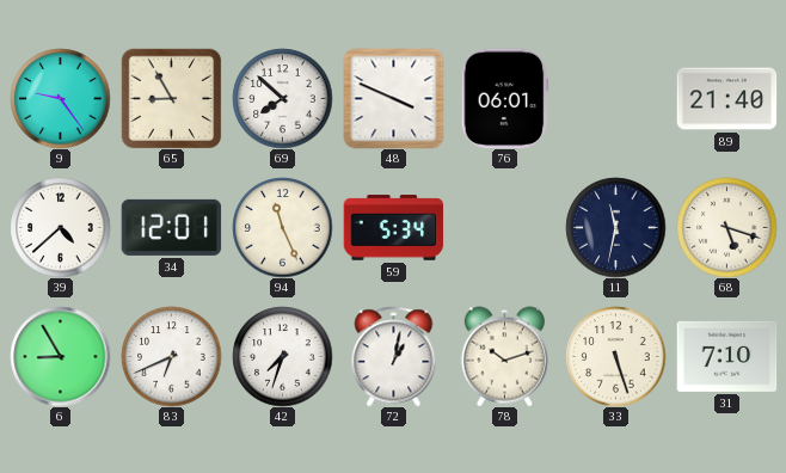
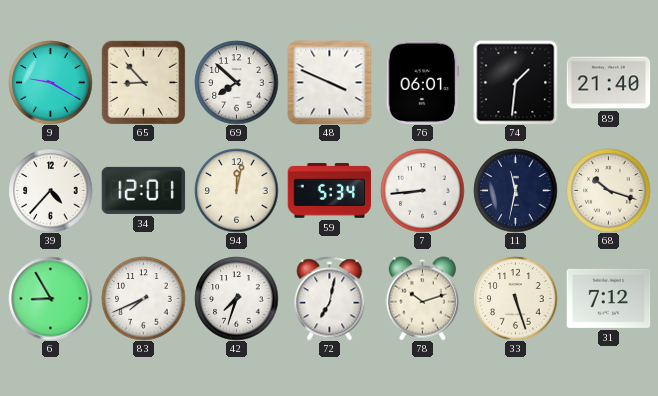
9: 9:24 -> 9:20 (50, 82)
65: 8:55 -> 8:53 (143, 82)
74: none -> 1:31 (515, 82)
39: 4:38 -> 4:37 (50, 190)
94: 11:26 -> 12:02 (236, 190)
7: none -> 8:44 (422, 190)
68: 5:18 -> 10:18 (608, 190)
83: 6:41 -> 7:41 (143, 298)
72: 1:02 -> 7:02 (330, 298)
31: 7:10 -> 7:12 (608, 298)
